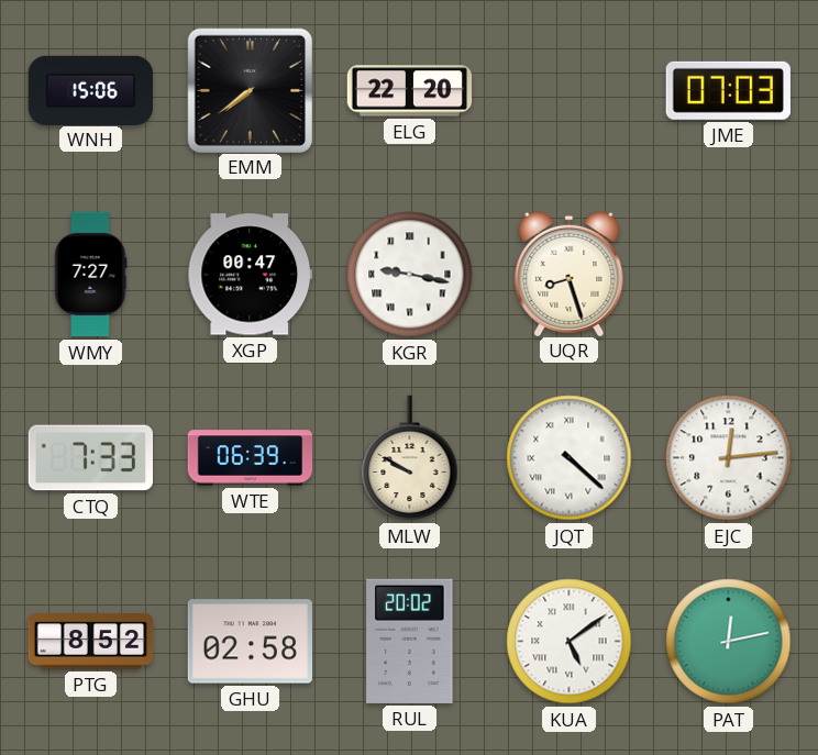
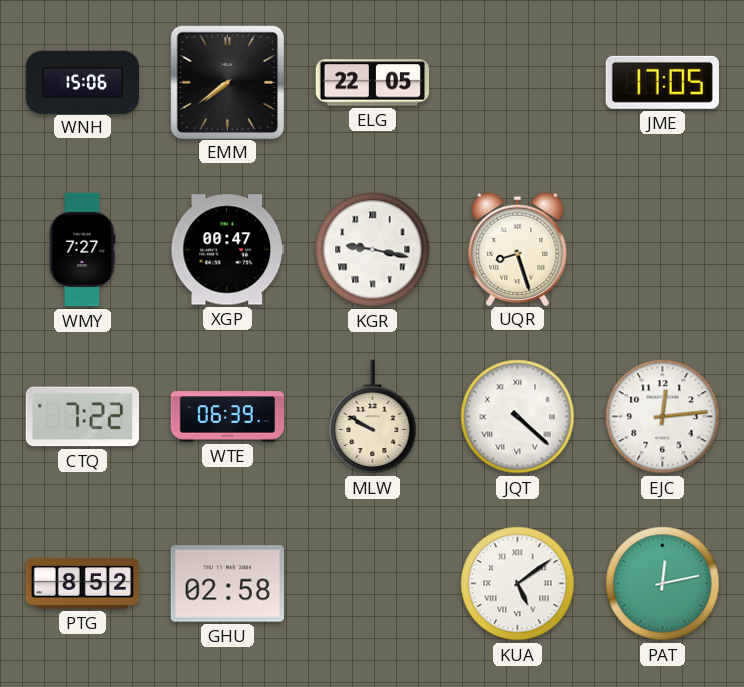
ELG: 22:20 -> 22:05 (373, 83)
JME: 07:03 -> 17:05 (662, 82)
CTQ: 7:33 -> 7:22 (82, 417)
RUL: 20:02 -> none (410, 641)
